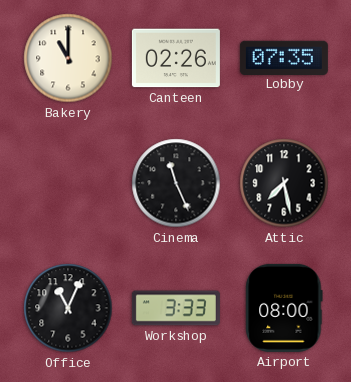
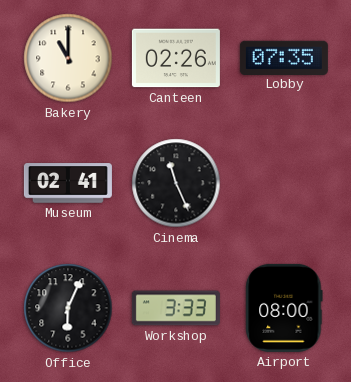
Museum: none -> 02:41 (68, 183)
Attic: 7:28 -> none (284, 183)
Office: 11:04 -> 6:04 (68, 308)
